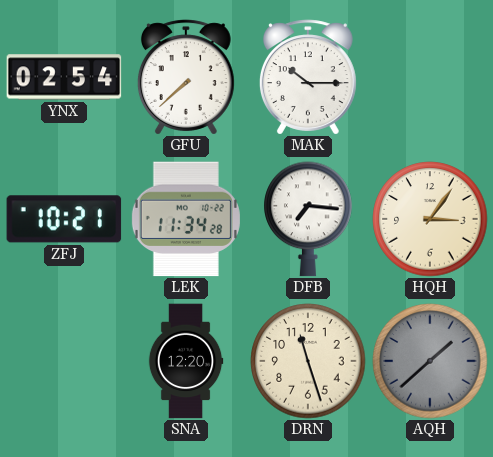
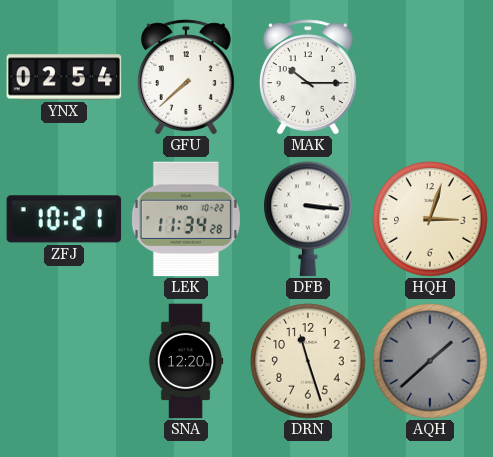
DFB: 7:16 -> 3:16 (308, 219)
HQH: 3:06 -> 3:03 (430, 219)
